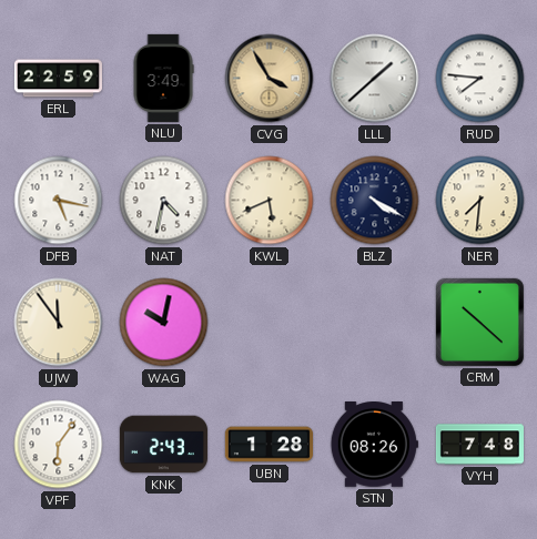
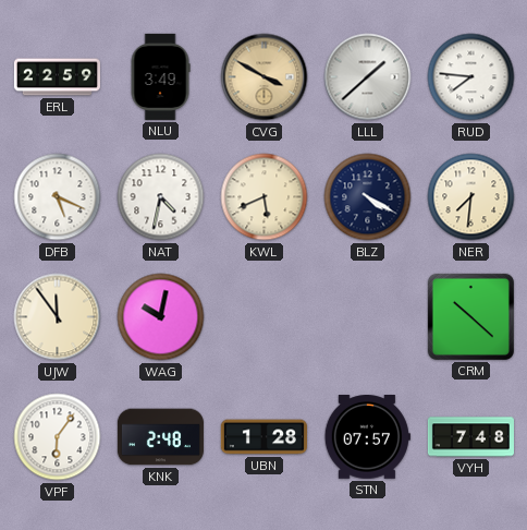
CVG: 3:55 -> 3:50 (265, 77)
DFB: 5:17 -> 5:19 (58, 197)
KNK: 2:43 -> 2:48 (160, 437)
STN: 08:26 -> 07:57 (367, 437)
